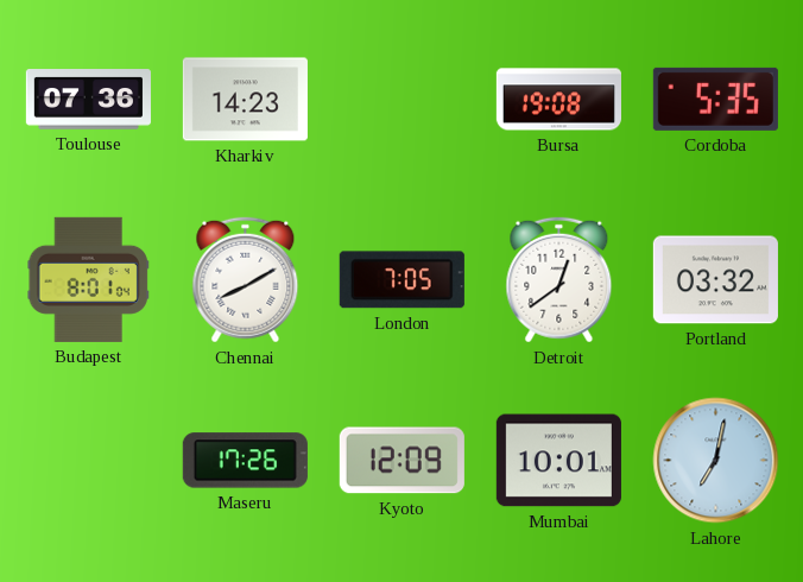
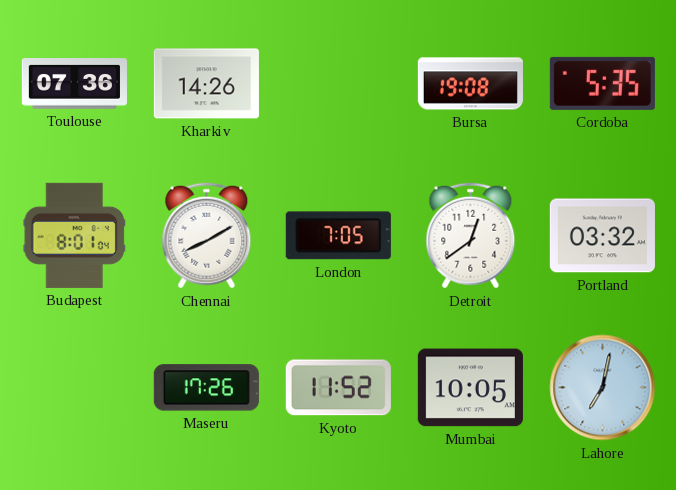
Kharkiv: 14:23 -> 14:26 (206, 84)
Kyoto: 12:09 -> 11:52 (338, 388)
Mumbai: 10:01 -> 10:05 (470, 388)
